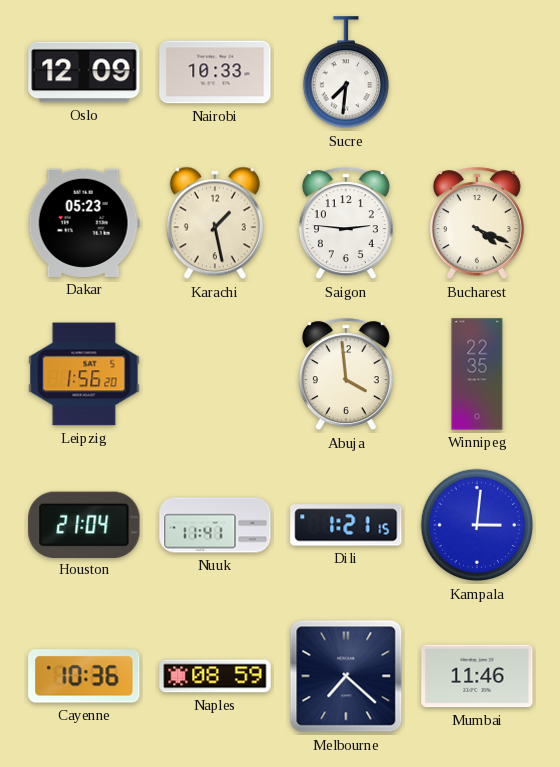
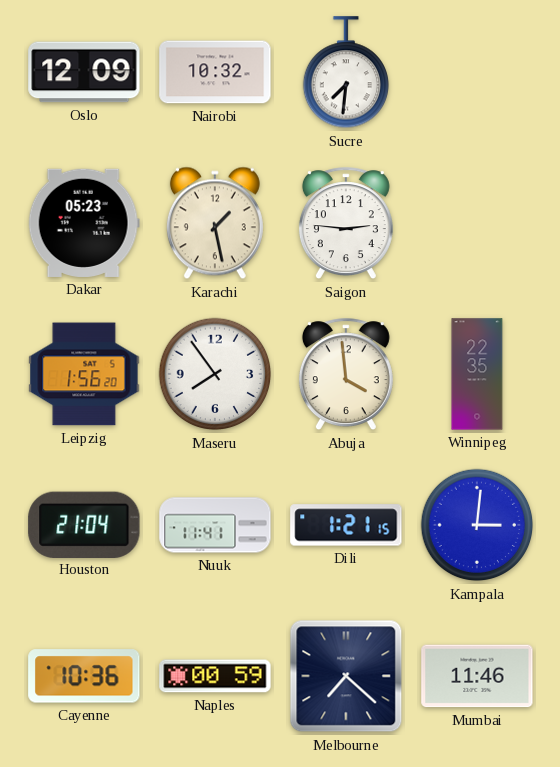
Nairobi: 10:33 -> 10:32 (215, 72)
Bucharest: 4:19 -> none (477, 224)
Maseru: none -> 7:54 (215, 374)
Naples: 08:59 -> 00:59 (215, 676)
